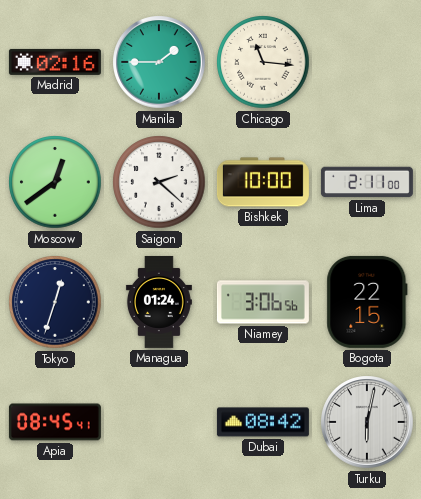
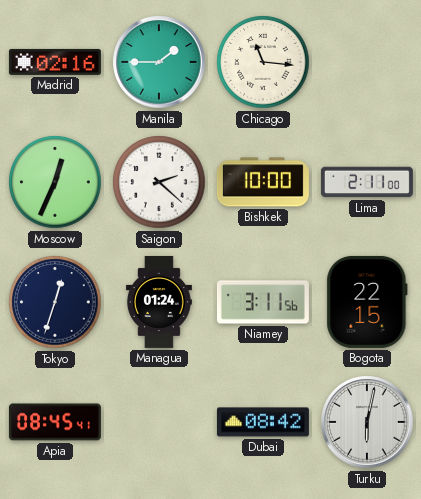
Moscow: 12:39 -> 12:34 (55, 182)
Niamey: 3:06 -> 3:11 (263, 302)
